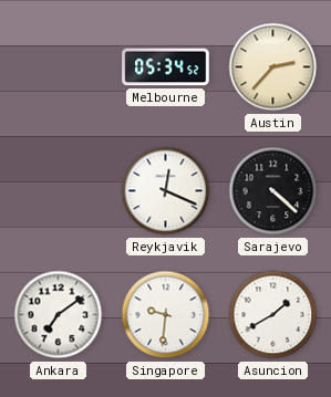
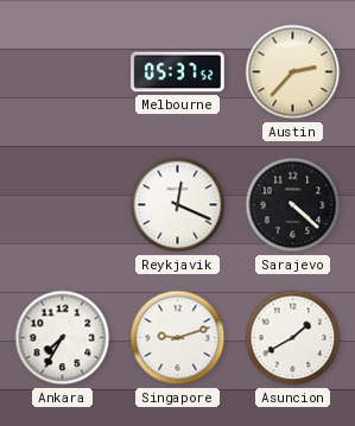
Melbourne: 05:34 -> 05:37 (178, 72)
Ankara: 7:09 -> 7:35 (63, 338)
Singapore: 9:31 -> 9:12 (178, 338)
